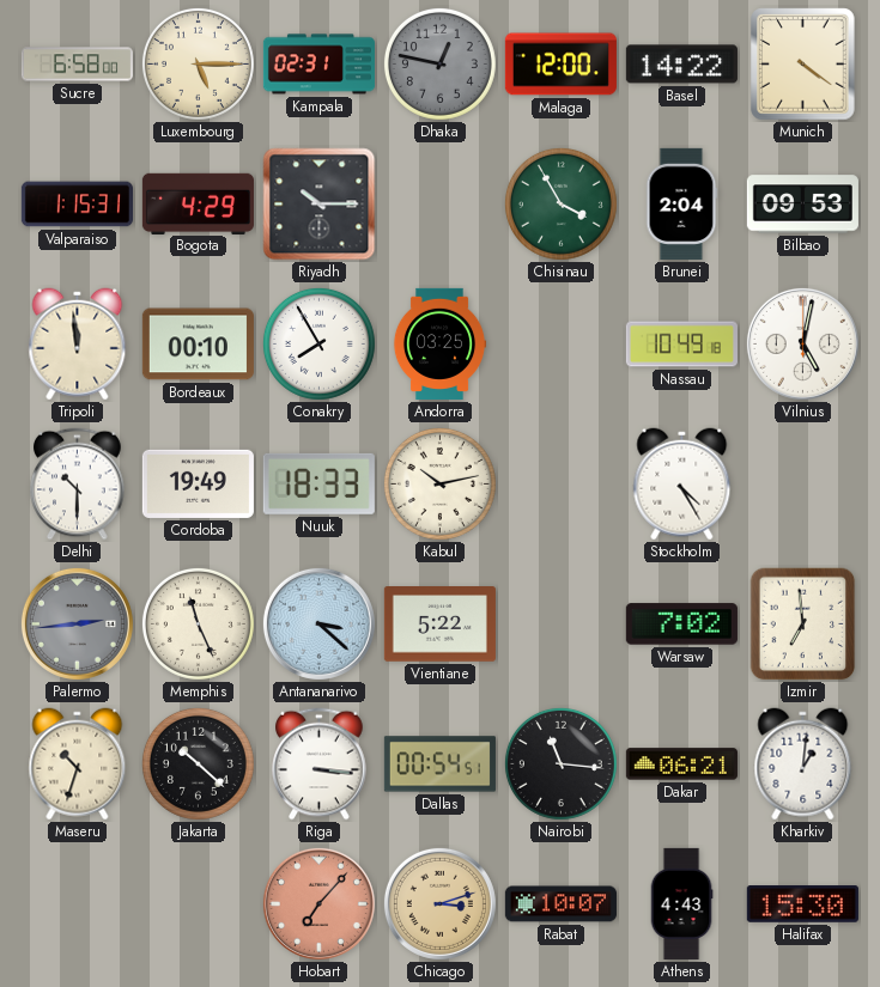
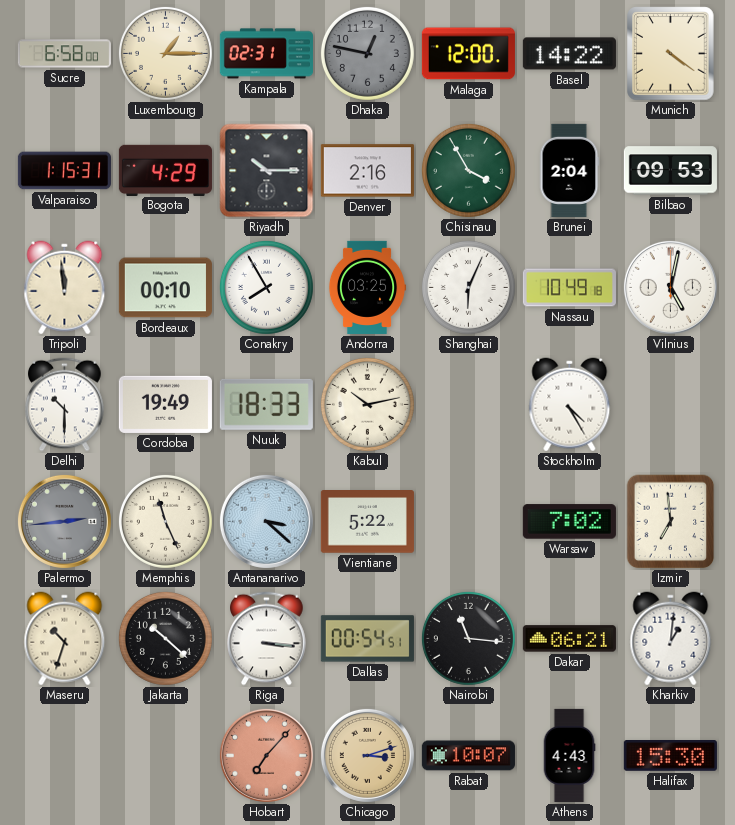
Luxembourg: 5:15 -> 1:15 (165, 53)
Denver: none -> 2:16 (367, 171)
Shanghai: none -> 6:04 (468, 287)
